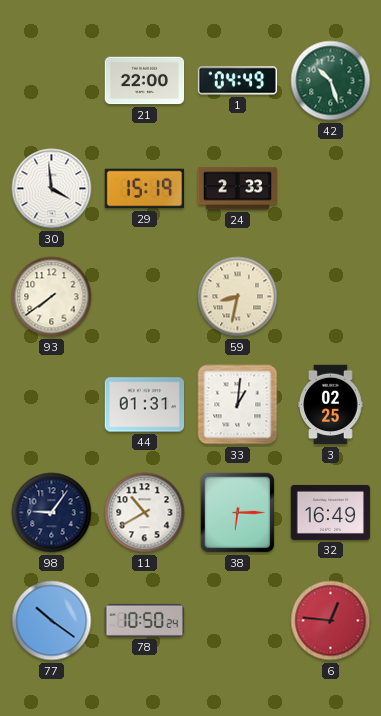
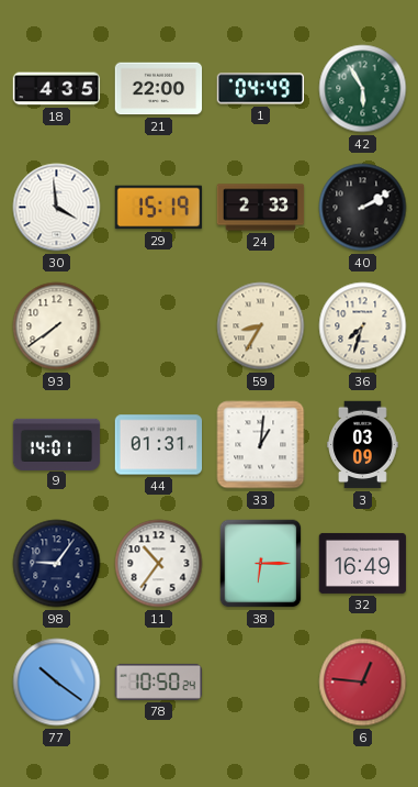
18: none -> 4:35 (57, 89)
42: 10:27 -> 5:55 (363, 89)
40: none -> 2:10 (363, 208)
59: 8:32 -> 8:35 (261, 326)
36: none -> 7:33 (363, 326)
9: none -> 14:01 (57, 444)
3: 02:25 -> 03:09 (363, 445)
11: 10:40 -> 10:36 (159, 564)
